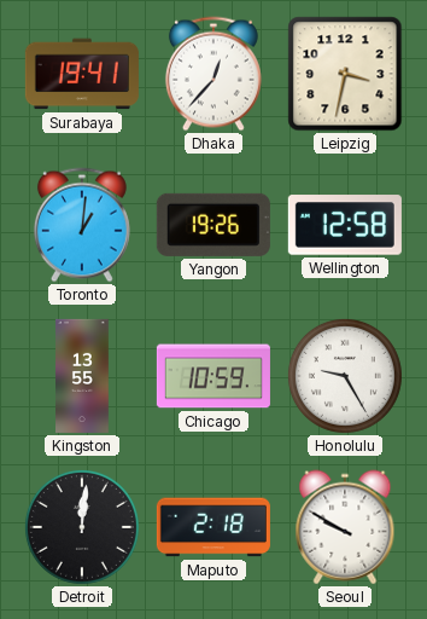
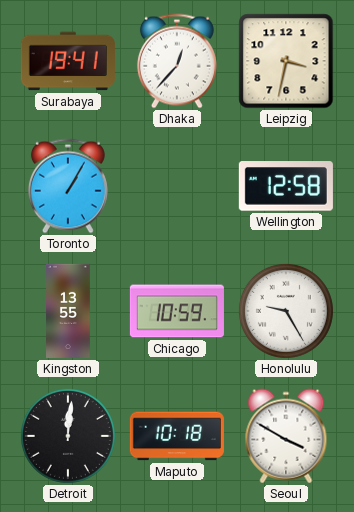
Toronto: 1:01 -> 1:05 (68, 186)
Yangon: 19:26 -> none (213, 225)
Maputo: 2:18 -> 10:18 (177, 436)
Seoul: 9:50 -> 3:50 (286, 436)
